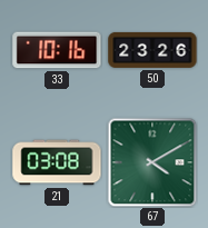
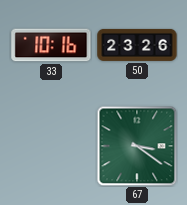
21: 03:08 -> none (57, 162)
67: 4:10 -> 3:21 (137, 146)
